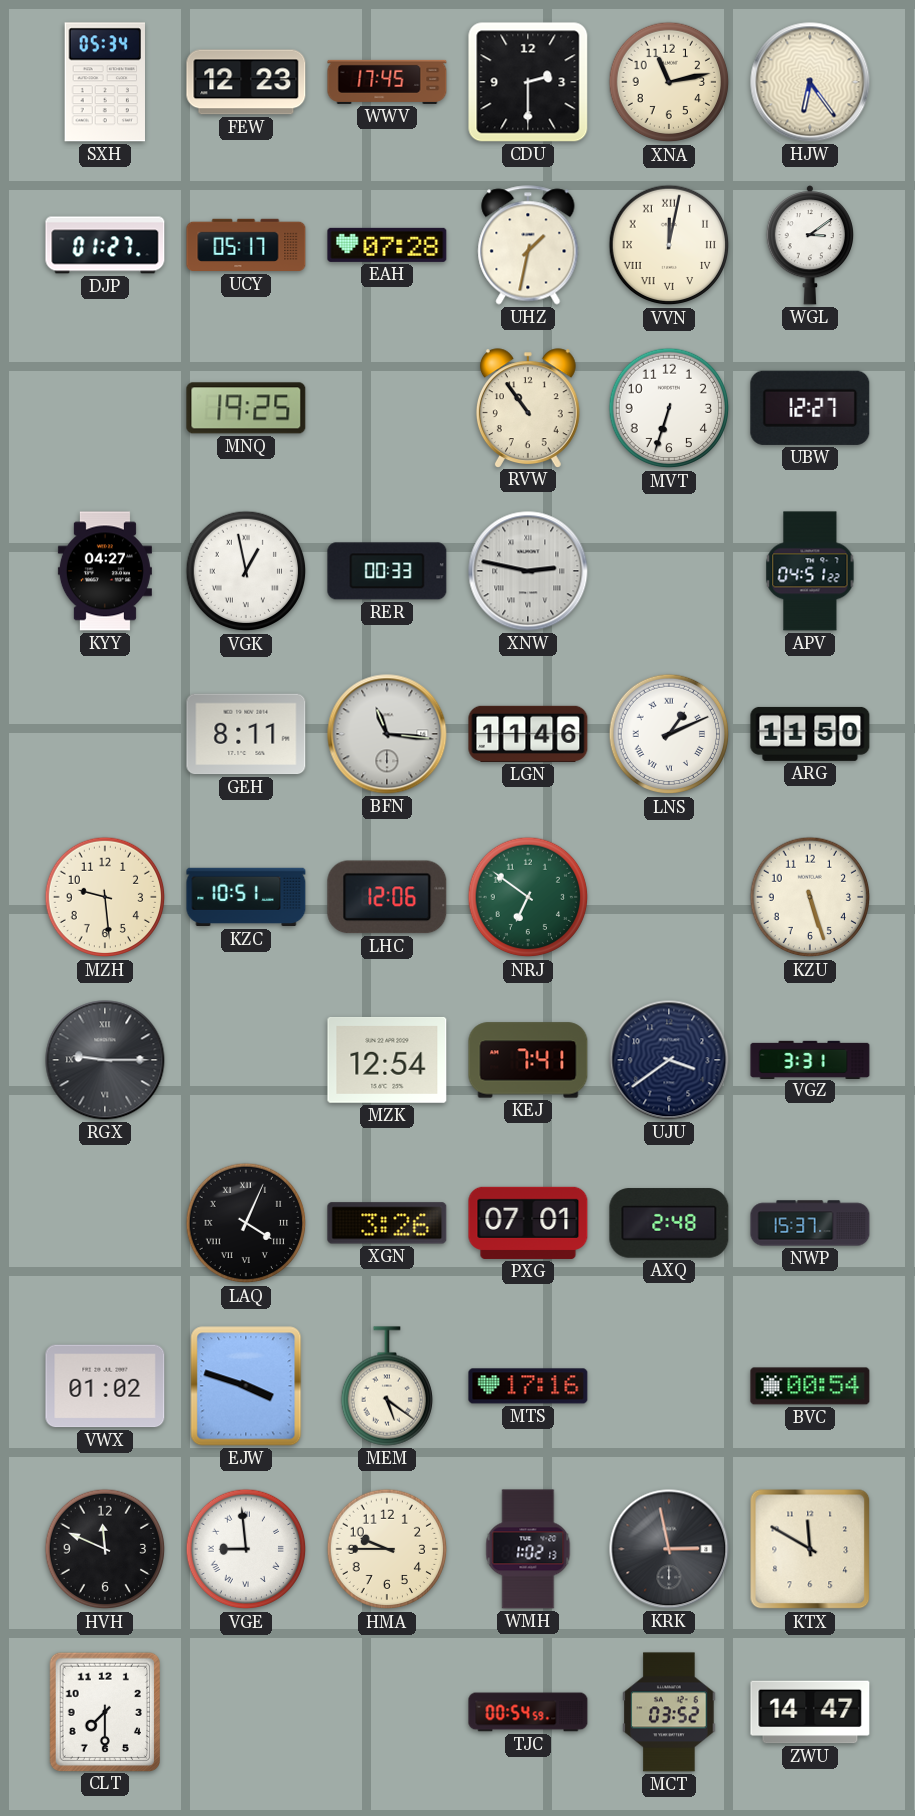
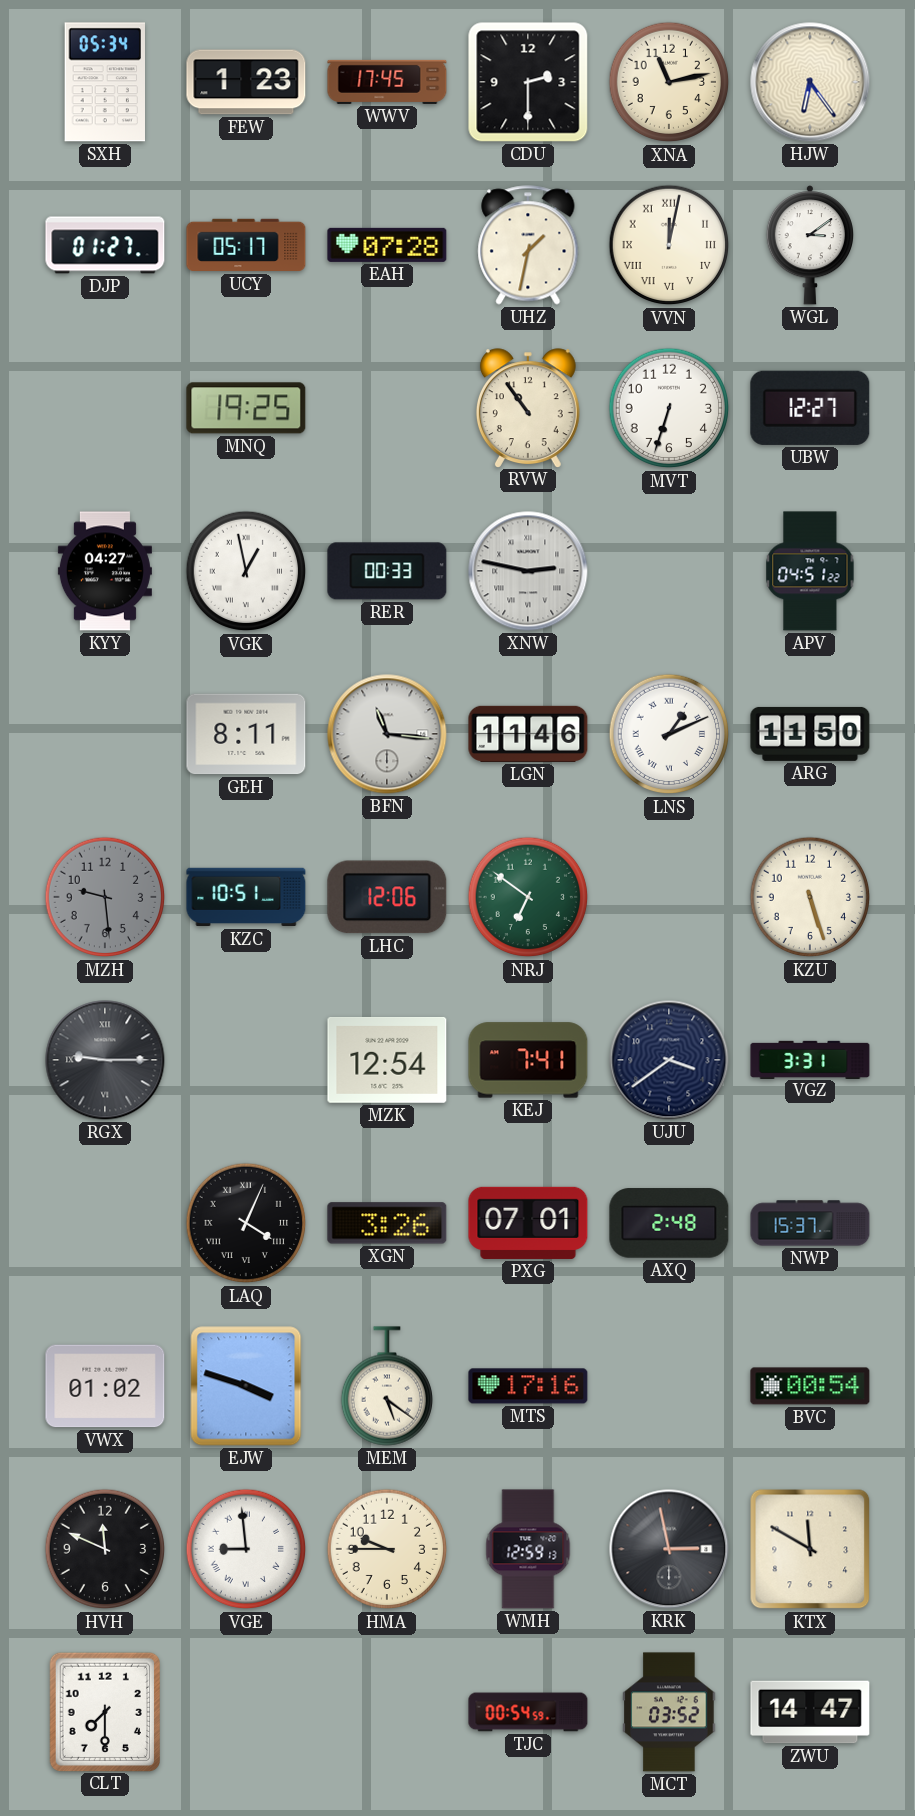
FEW: 12:23 -> 1:23 (246, 82)
MZH dial: cream -> grey (105, 897)
WMH: 1:02 -> 12:59 (528, 1549)
